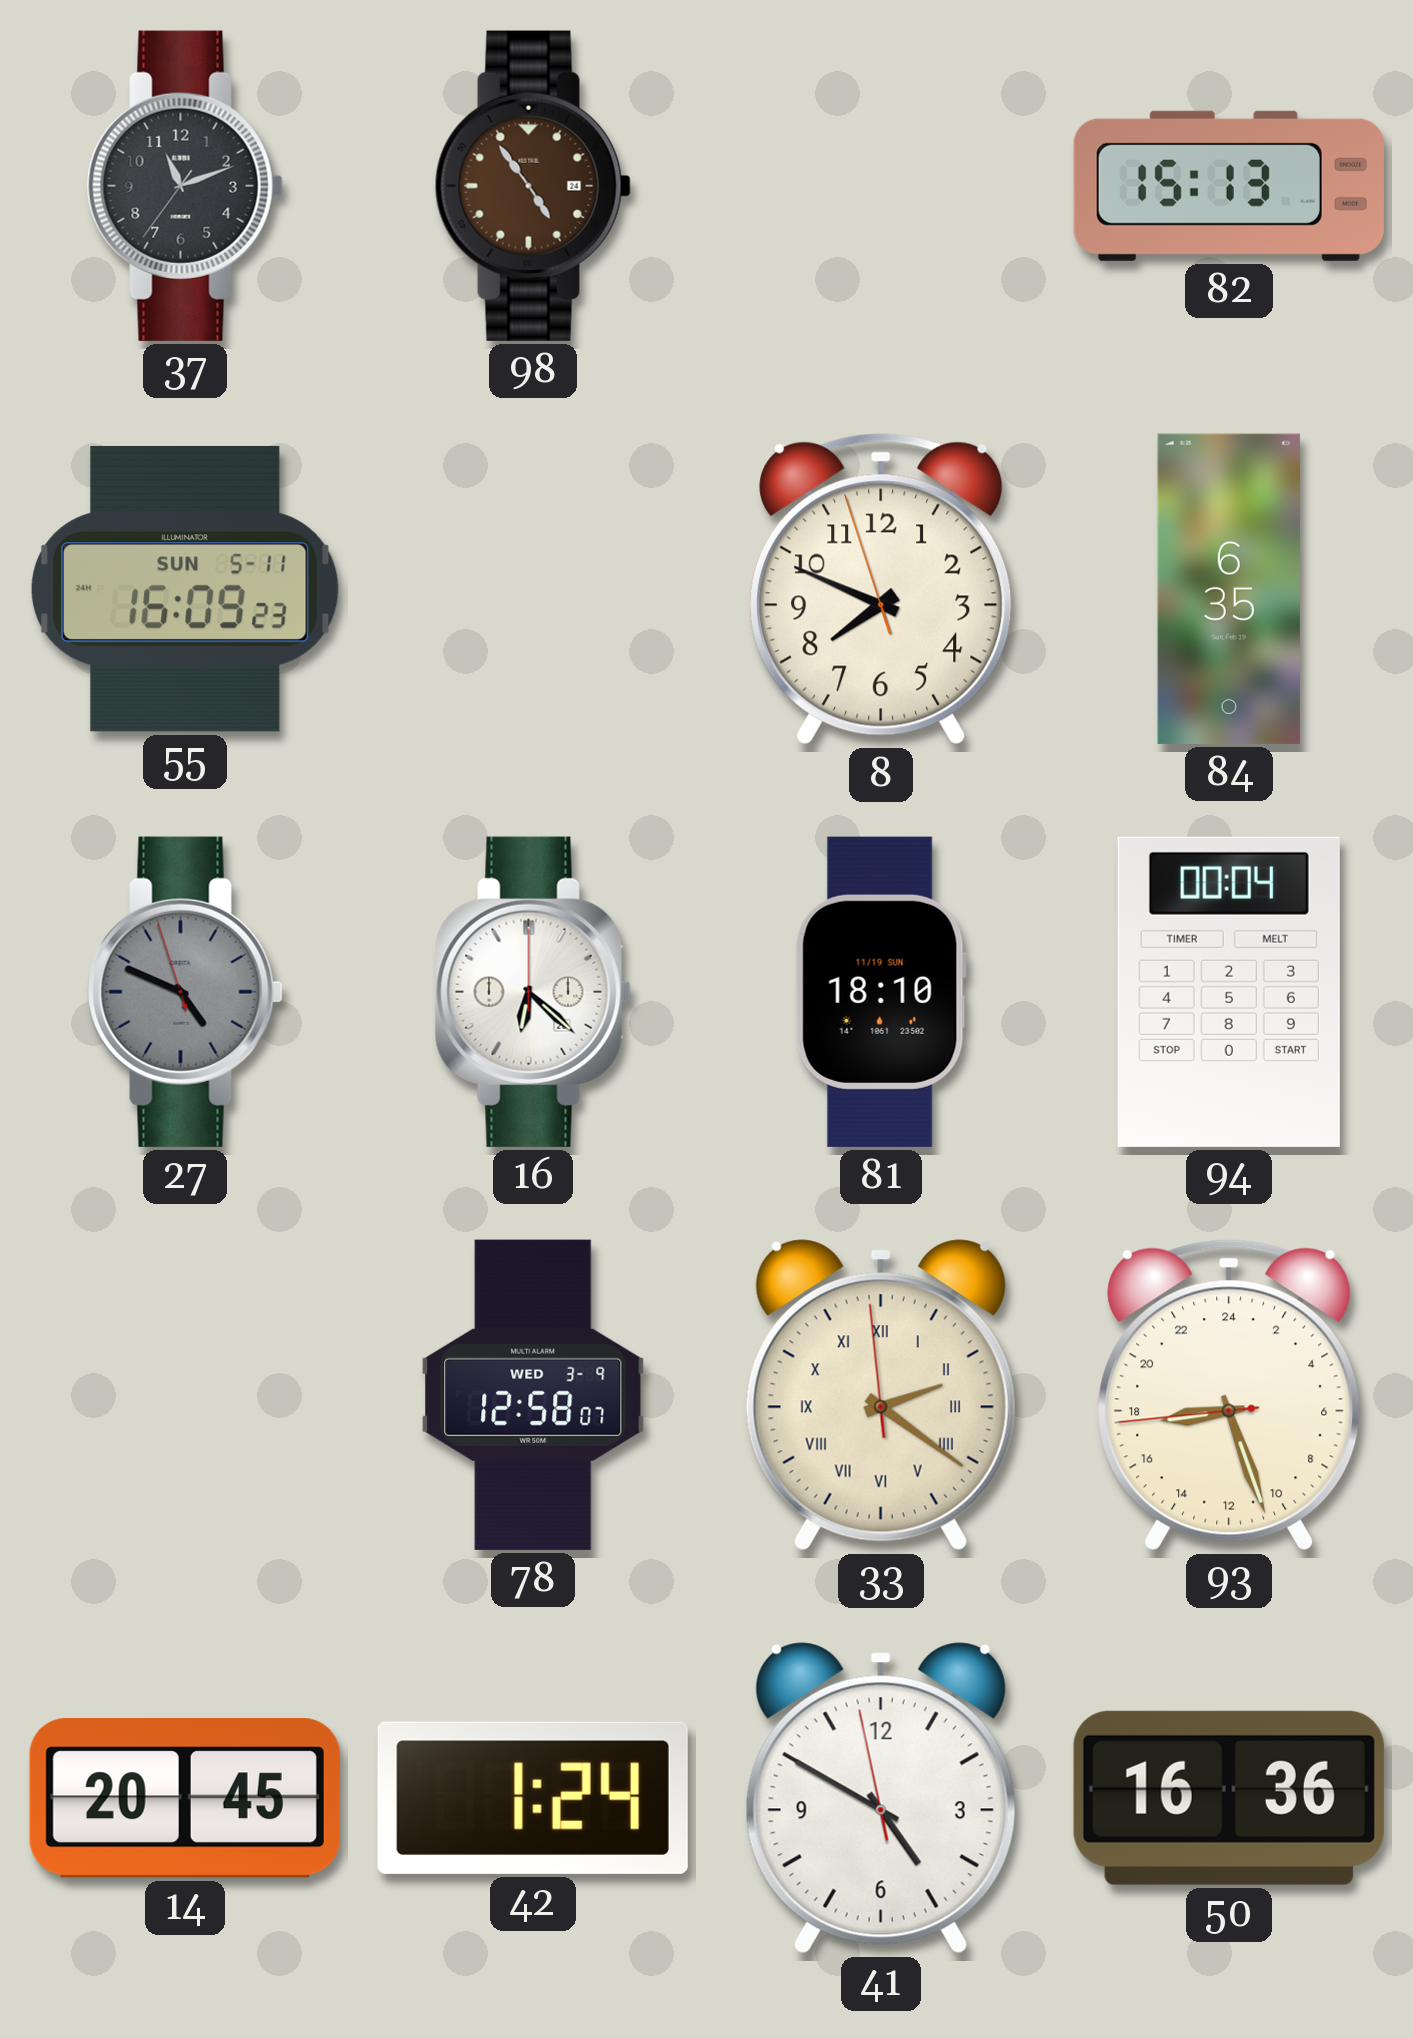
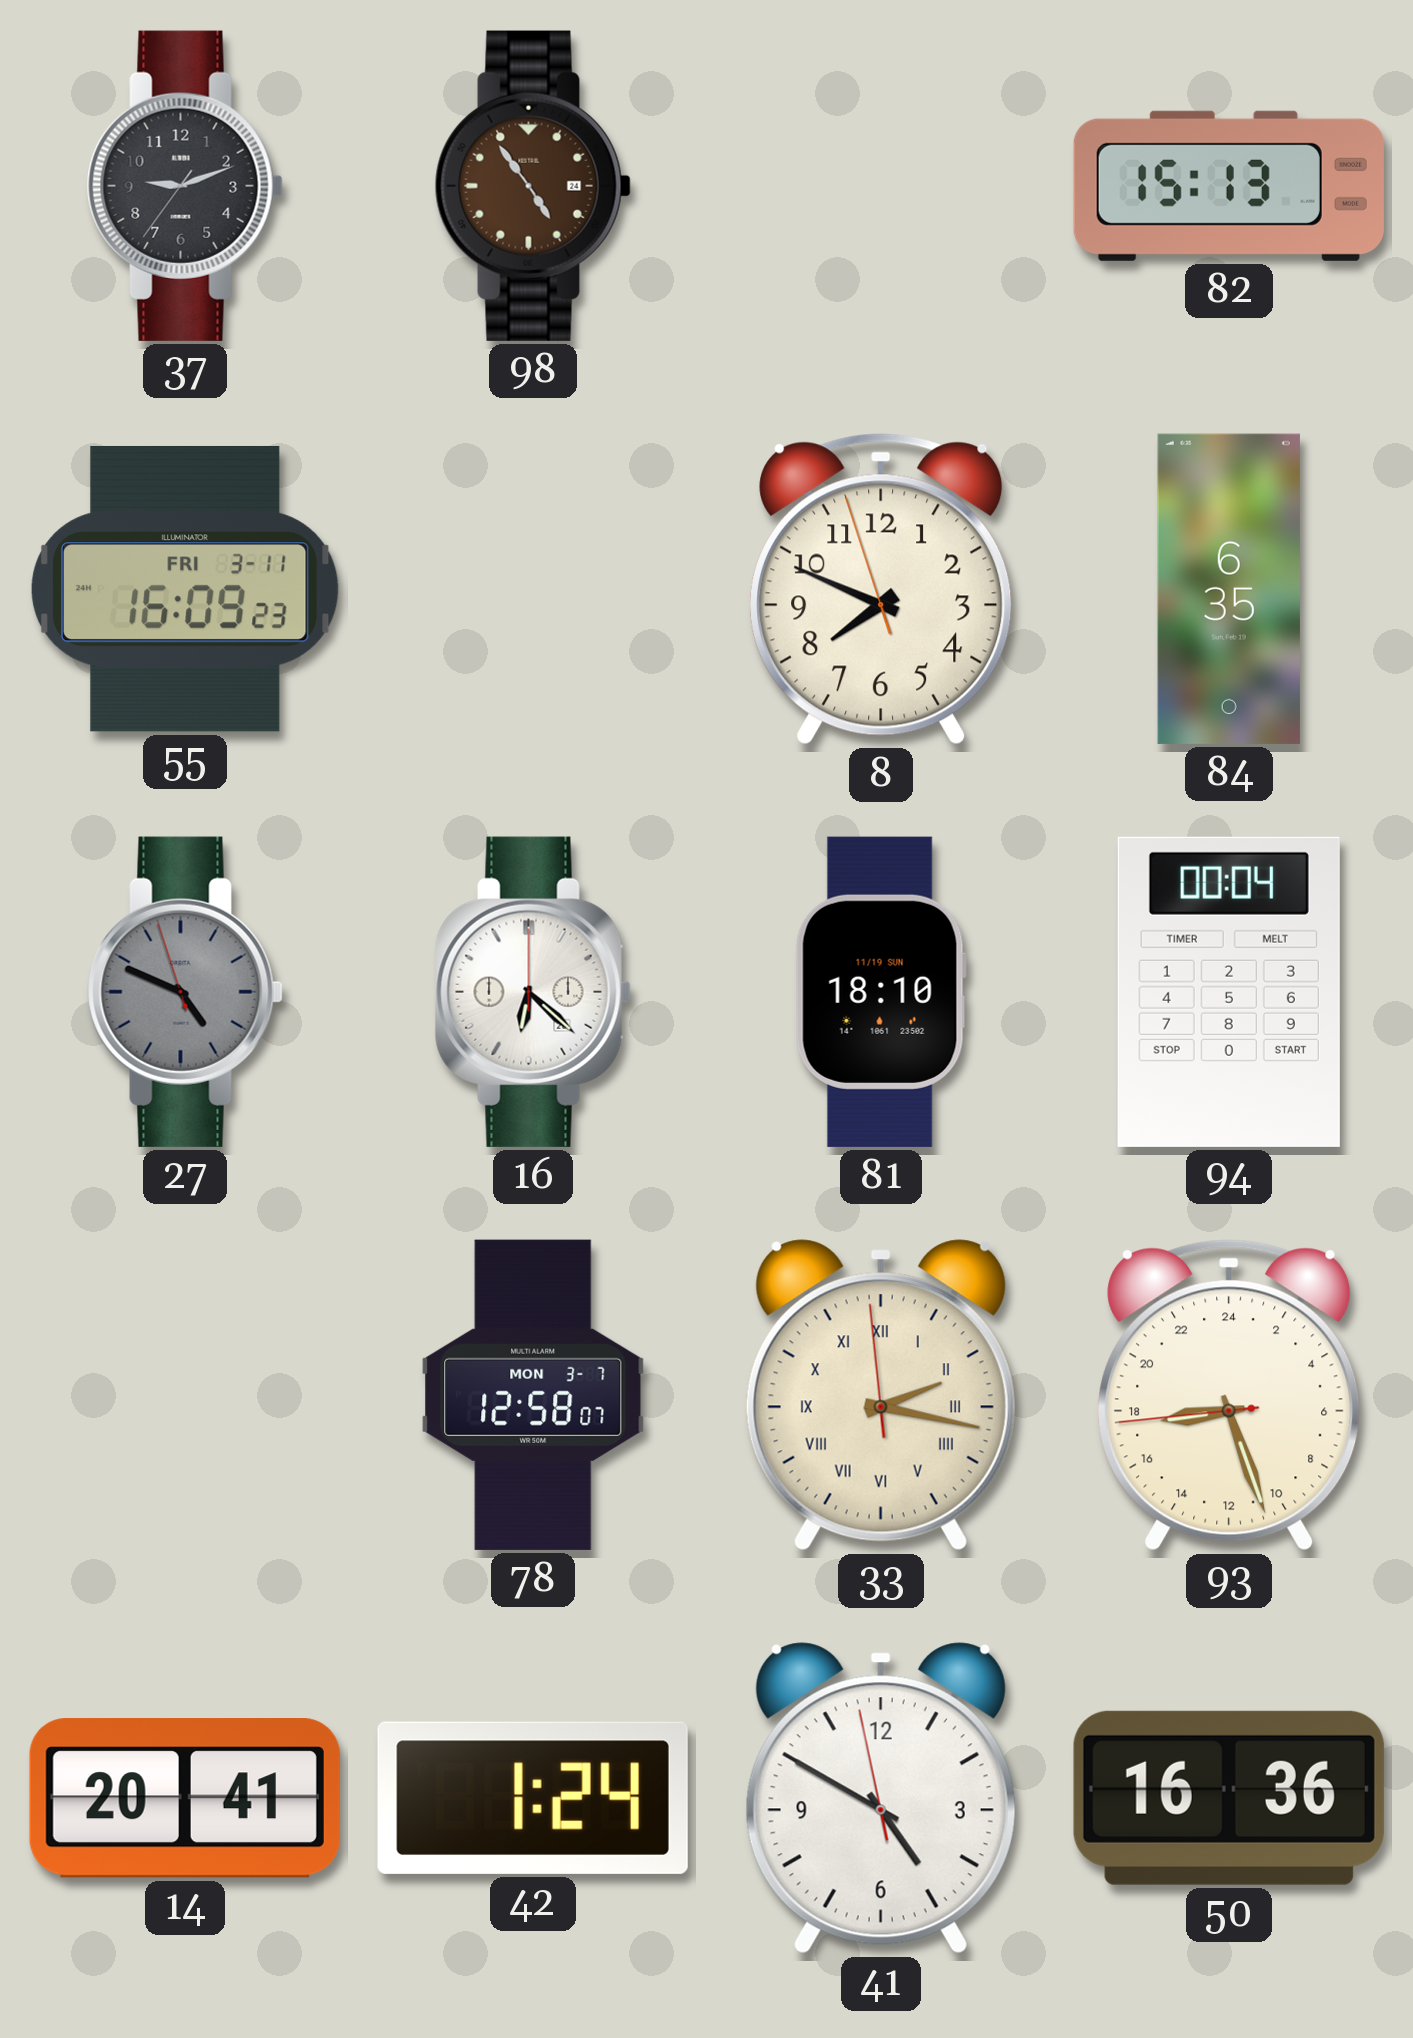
37: 11:11 -> 9:11 (185, 186)
55 date: SUN 5-11 -> FRI 3-11 (185, 589)
78 date: WED 3-9 -> MON 3-7 (533, 1395)
33: 2:20 -> 2:16 (881, 1395)
14: 20:45 -> 20:41 (185, 1798)
